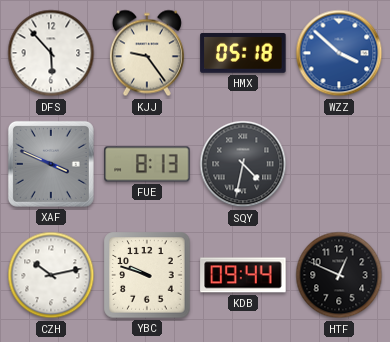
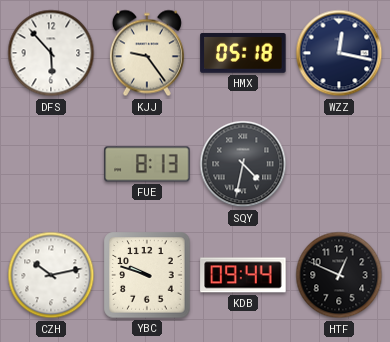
WZZ: 3:52 -> 12:17 (339, 53)
WZZ dial: blue -> navy (339, 53)
XAF: 3:49 -> none (51, 164)
